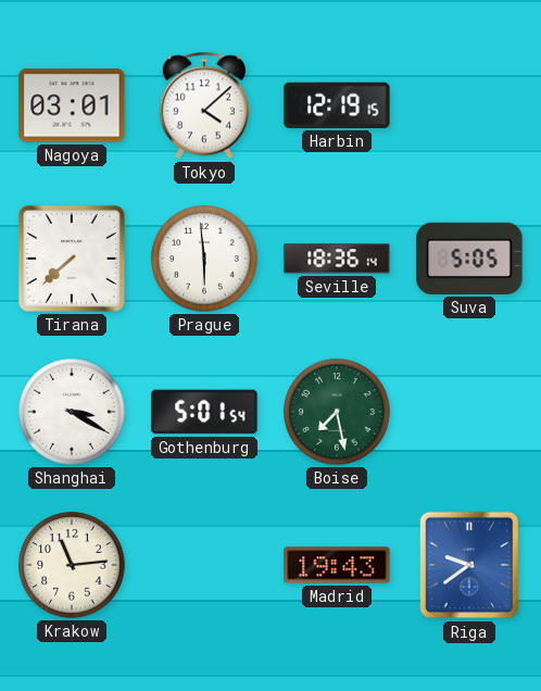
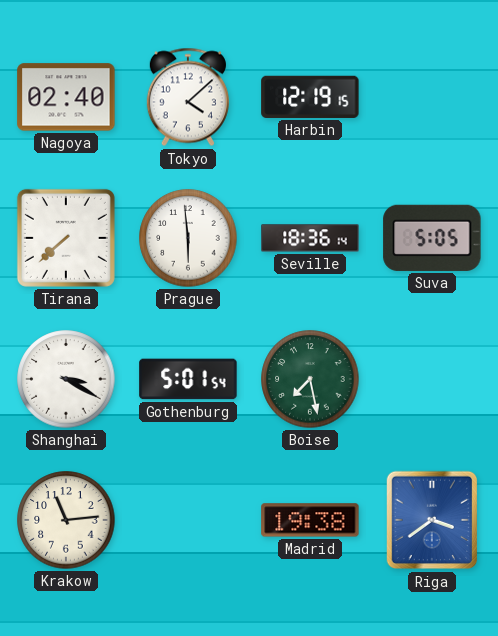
Nagoya: 03:01 -> 02:40 (66, 97)
Madrid: 19:43 -> 19:38 (310, 520)
Riga: 9:39 -> 3:39 (431, 520)
